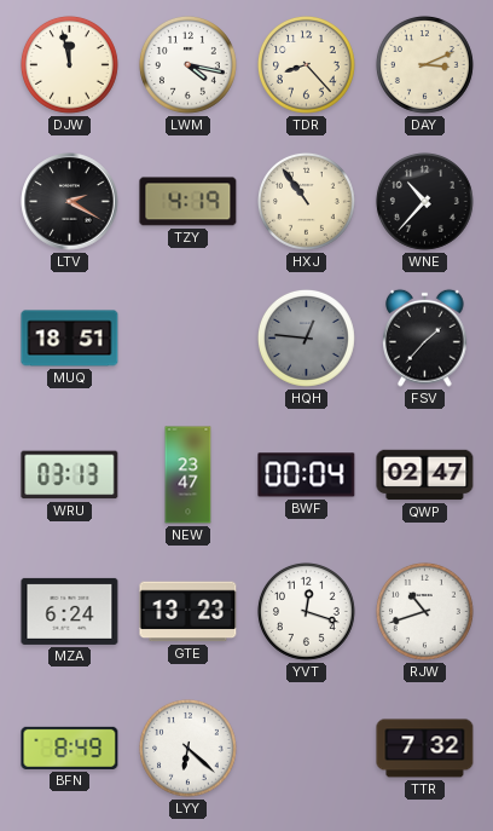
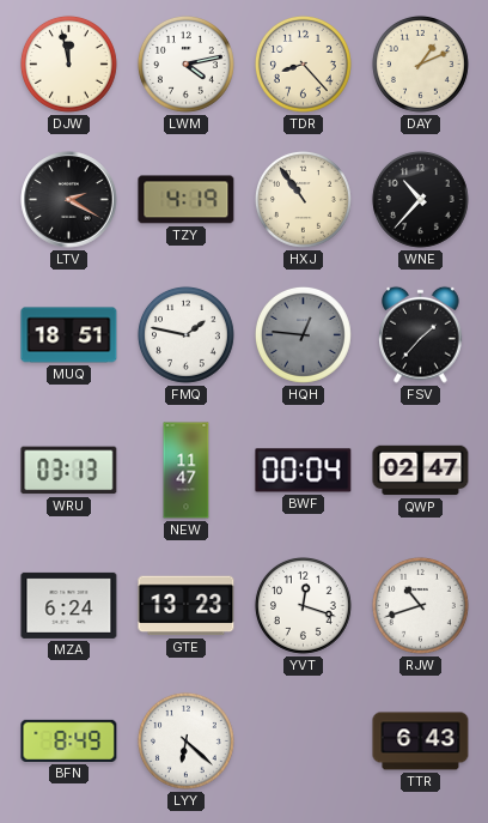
LWM: 4:17 -> 4:13 (185, 63)
DAY: 3:11 -> 1:11 (420, 63)
FMQ: none -> 1:47 (185, 334)
NEW: 23:47 -> 11:47 (187, 471)
TTR: 7:32 -> 6:43 (421, 742)
